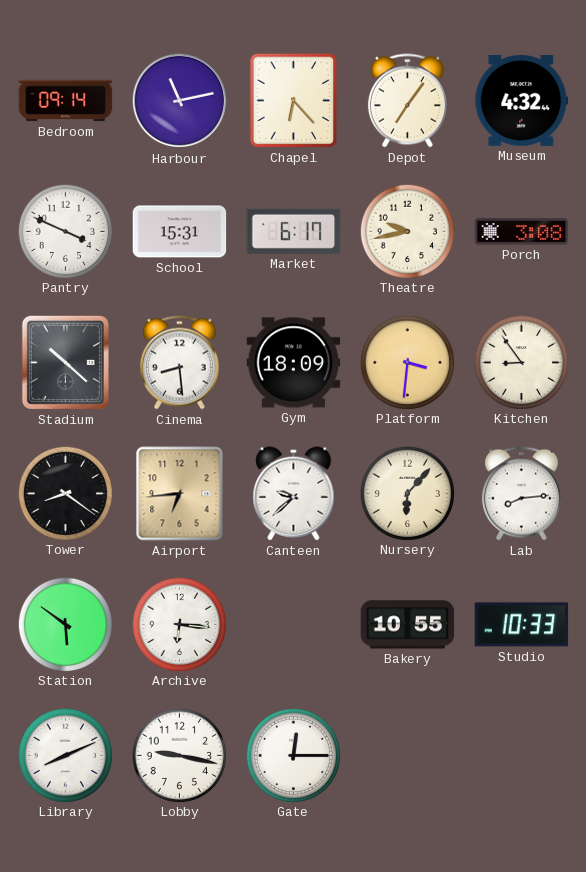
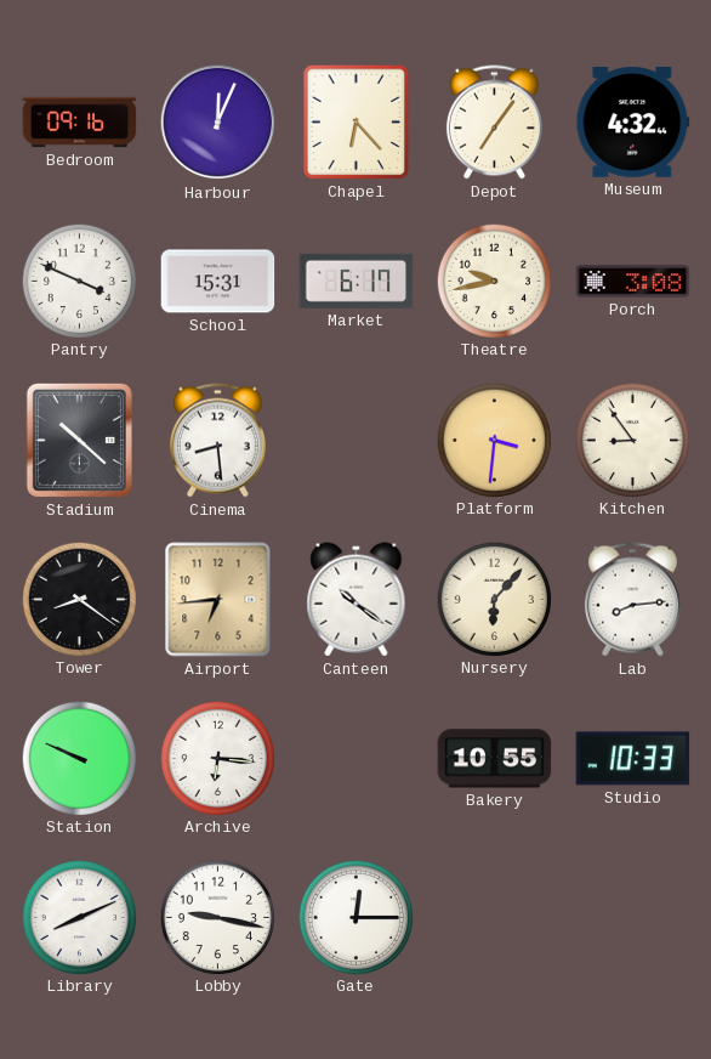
Bedroom: 09:14 -> 09:16 (80, 123)
Harbour: 11:13 -> 12:04 (218, 123)
Gym: 18:09 -> none (294, 363)
Canteen: 9:38 -> 10:21 (357, 600)
Station: 5:51 -> 9:49 (79, 758)
